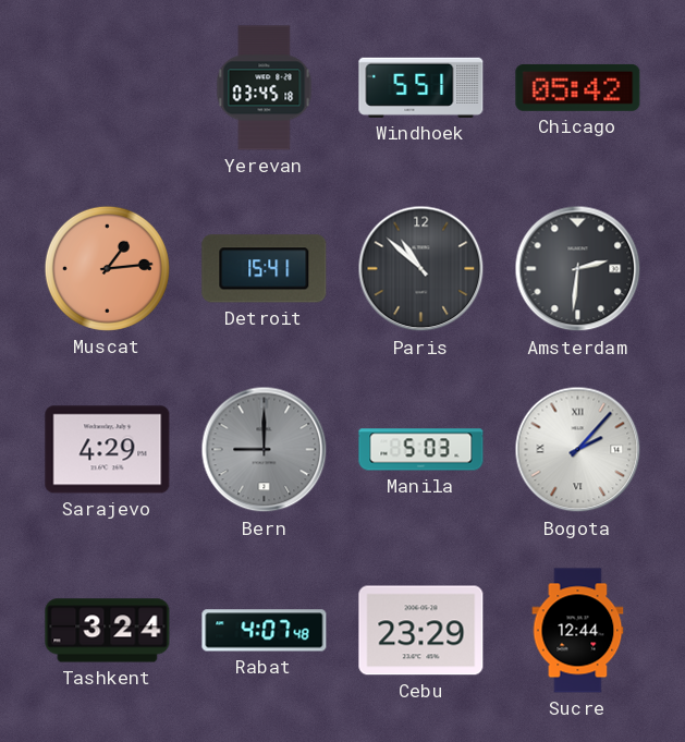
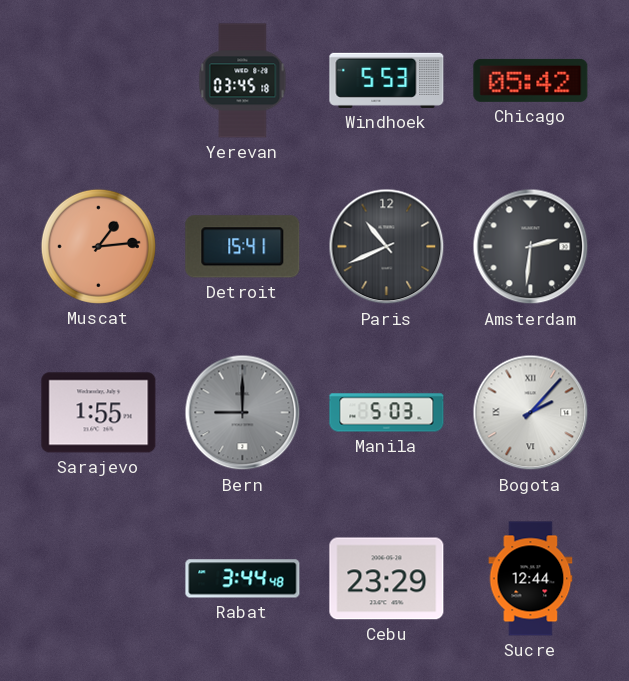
Windhoek: 5:51 -> 5:53 (387, 80)
Paris: 10:52 -> 10:41 (387, 247)
Sarajevo: 4:29 -> 1:55 (99, 413)
Tashkent: 3:24 -> none (108, 631)
Rabat: 4:07 -> 3:44 (243, 579)
